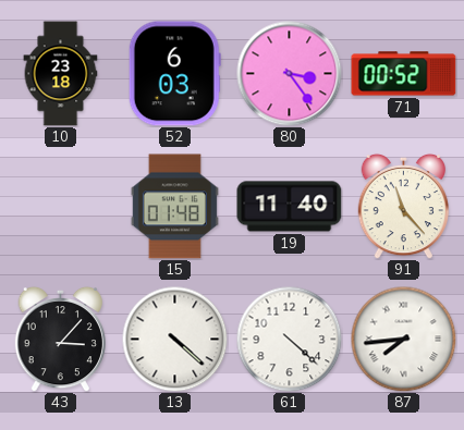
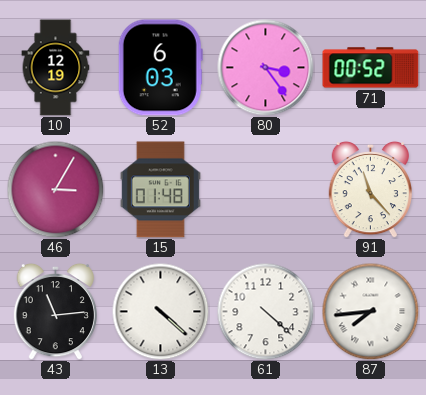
10: 23:18 -> 12:19 (56, 68)
46: none -> 3:05 (55, 189)
19: 11:40 -> none (290, 207)
43: 3:07 -> 11:14 (55, 311)
